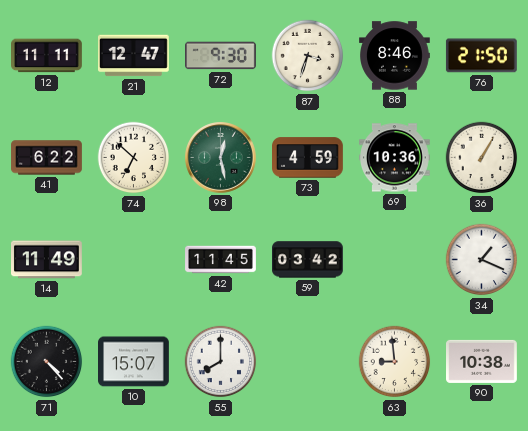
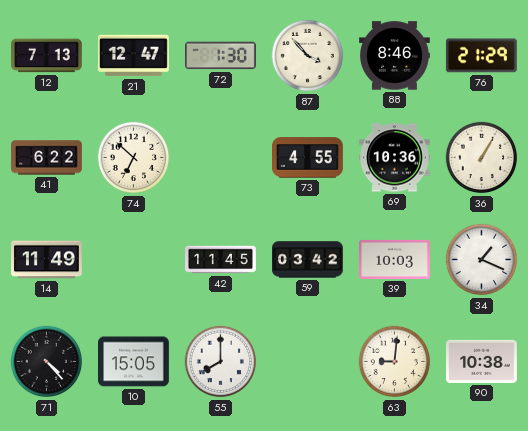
12: 11:11 -> 7:13 (47, 56)
72: 9:30 -> 1:30 (221, 56)
87: 3:33 -> 3:53 (308, 56)
76: 21:50 -> 21:29 (481, 56)
98: 12:28 -> none (221, 158)
73: 4:59 -> 4:55 (308, 158)
39: none -> 10:03 (395, 259)
10: 15:07 -> 15:05 (134, 362)
63: 8:59 -> 9:01 (395, 362)
